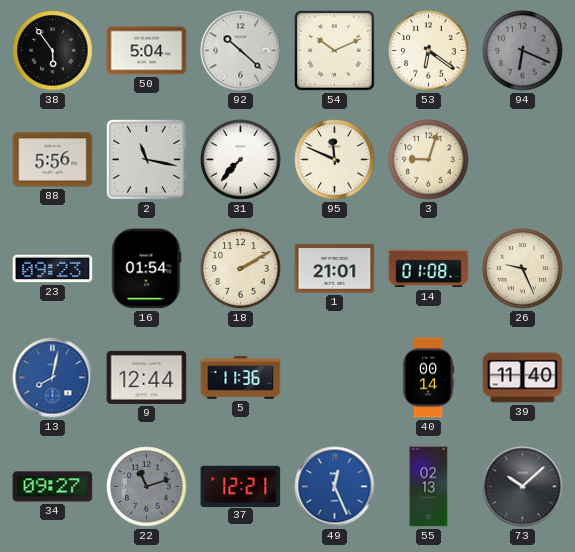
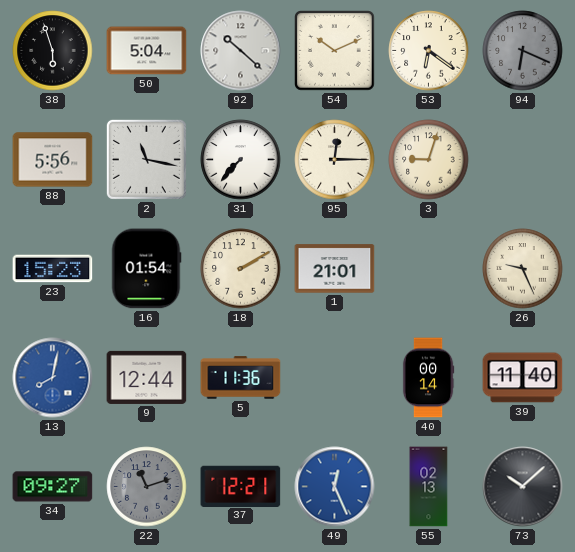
38: 5:54 -> 5:57 (53, 51)
95: 11:49 -> 12:15 (335, 160)
23: 09:23 -> 15:23 (53, 269)
14: 01:08 -> none (429, 269)
